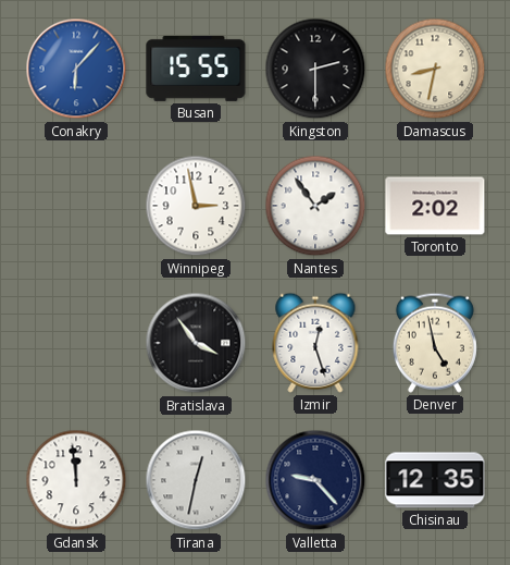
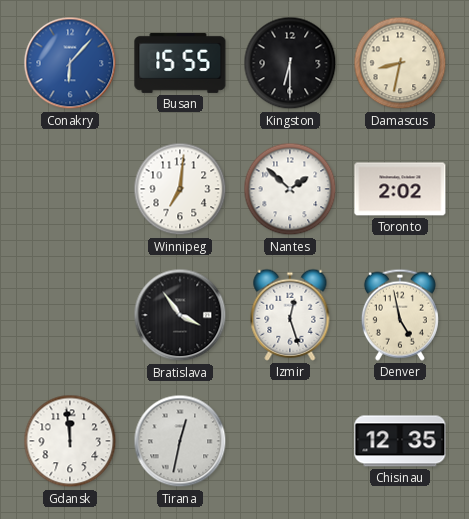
Kingston: 2:30 -> 6:30 (290, 63)
Winnipeg: 2:58 -> 7:01 (180, 189)
Nantes: 1:54 -> 1:52 (290, 189)
Valletta: 9:23 -> none (315, 480)
